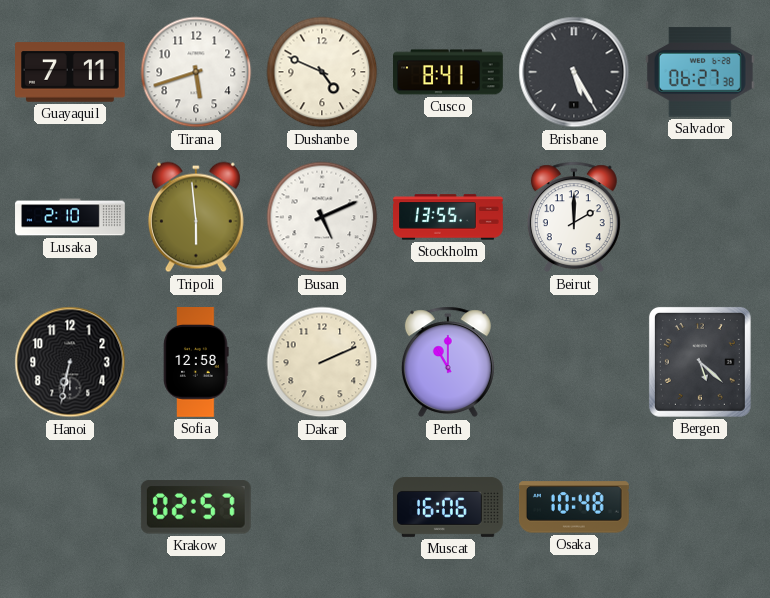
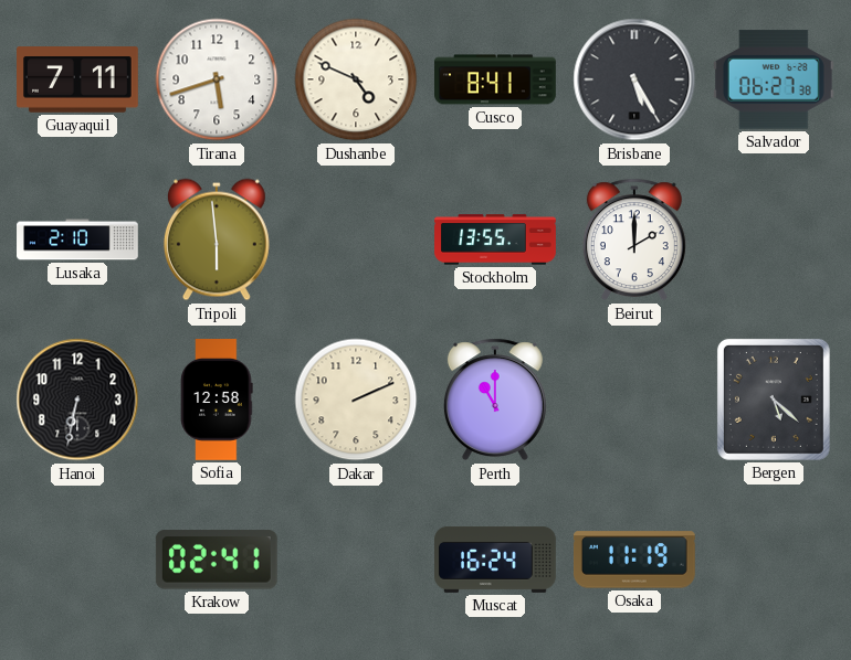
Busan: 5:11 -> none (322, 217)
Krakow: 02:57 -> 02:41 (217, 560)
Muscat: 16:06 -> 16:24 (496, 561)
Osaka: 10:48 -> 11:19 (634, 560)
